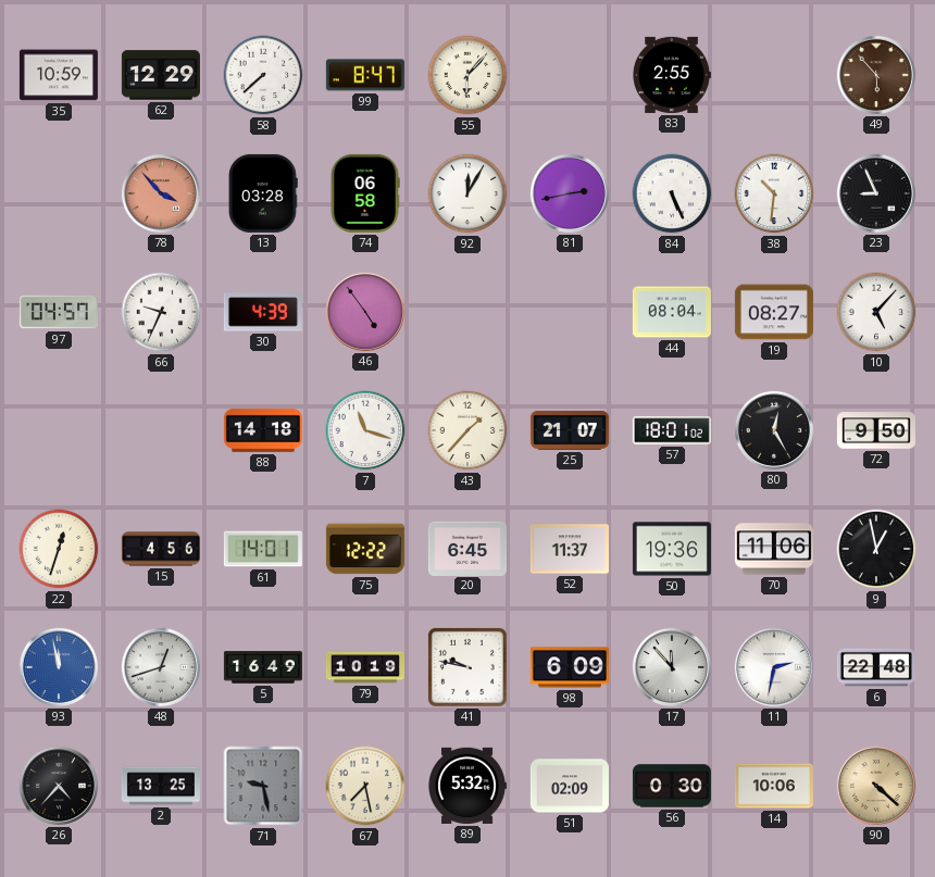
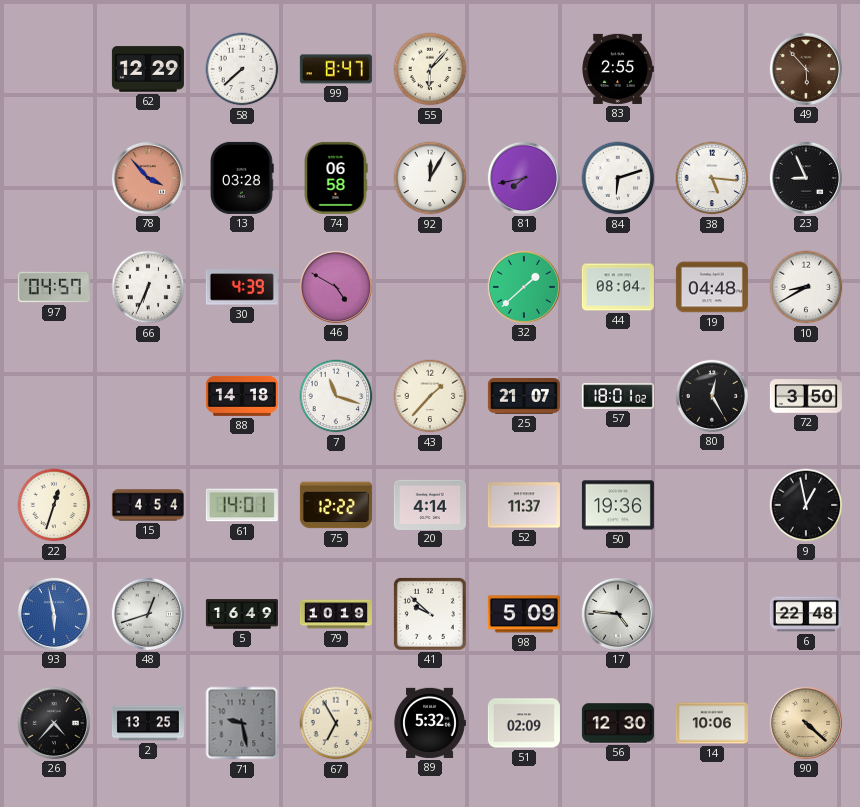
35: 10:59 -> none (59, 75)
81: 2:43 -> 7:43 (524, 178)
84: 5:26 -> 6:12 (618, 178)
38: 10:31 -> 5:16 (712, 178)
66: 9:34 -> 6:34 (148, 287)
46: 4:54 -> 4:50 (336, 287)
32: none -> 1:38 (524, 287)
19: 08:27 -> 04:48 (712, 287)
10: 5:07 -> 8:40 (806, 287)
72: 9:50 -> 3:50 (806, 396)
15: 4:56 -> 4:54 (148, 505)
20: 6:45 -> 4:14 (430, 504)
70: 11:06 -> none (774, 549)
93: 11:58 -> 5:58 (54, 614)
41: 9:47 -> 9:52 (430, 614)
98: 6:09 -> 5:09 (524, 614)
17: 11:53 -> 4:46 (618, 614)
11: 2:32 -> none (774, 667)
67: 7:28 -> 6:55 (336, 723)
56: 0:30 -> 12:30 (618, 723)
